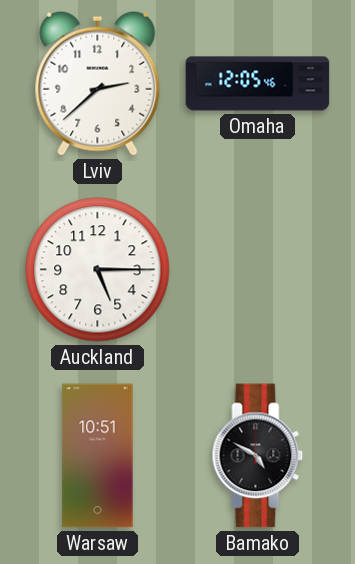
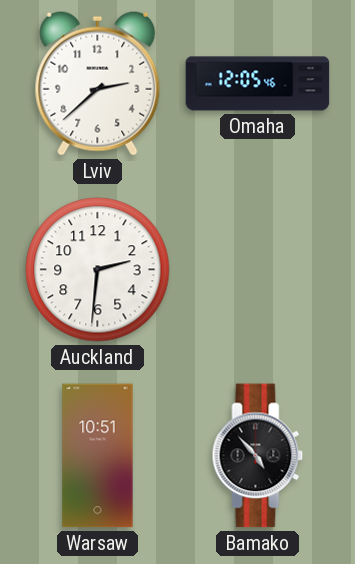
Auckland: 5:15 -> 2:31 (98, 270)
Bamako: 4:50 -> 4:53 (258, 456)
